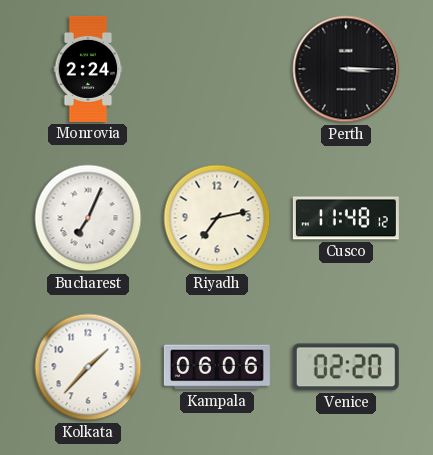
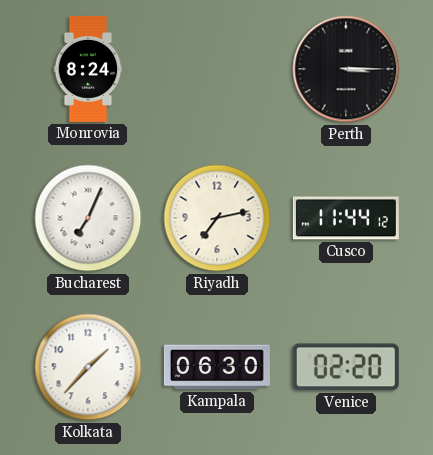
Monrovia: 2:24 -> 8:24 (88, 69)
Cusco: 11:48 -> 11:44 (346, 218)
Kampala: 06:06 -> 06:30 (217, 367)
